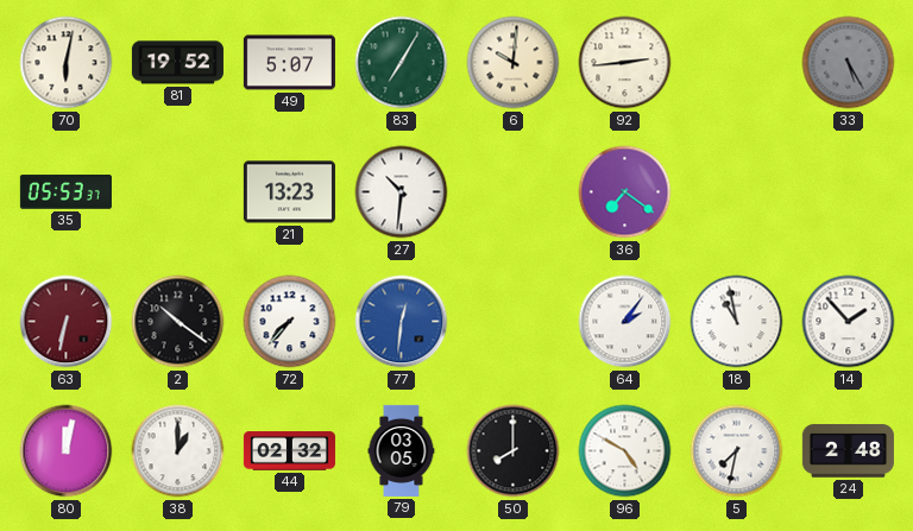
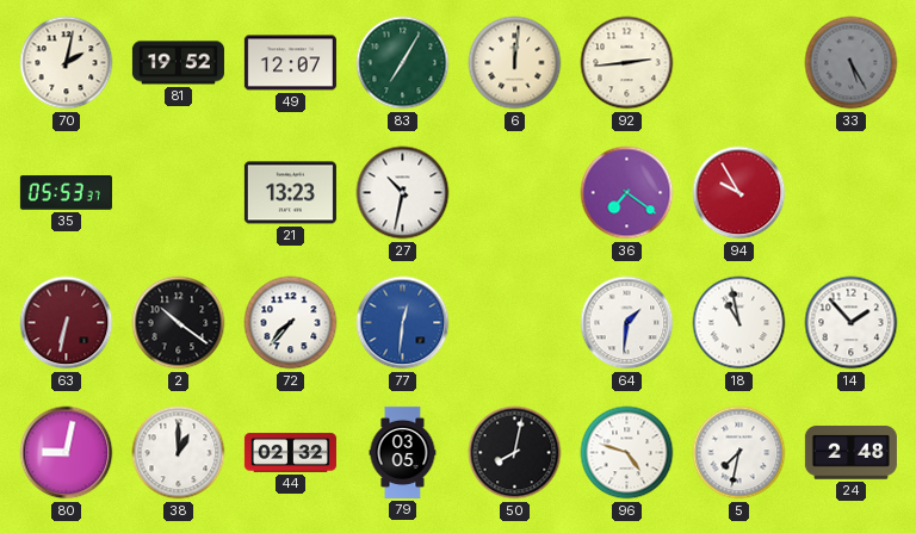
70: 6:02 -> 2:02 (67, 63)
49: 5:07 -> 12:07 (290, 63)
6: 10:01 -> 12:01 (515, 63)
27: 10:31 -> 10:32 (403, 193)
94: none -> 9:55 (739, 193)
64: 2:06 -> 1:31 (627, 323)
80: 12:02 -> 9:02 (67, 453)
50: 8:00 -> 8:02 (515, 453)
96: 4:50 -> 4:48 (627, 453)
